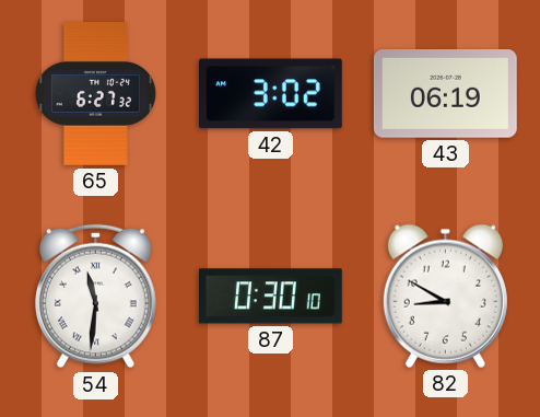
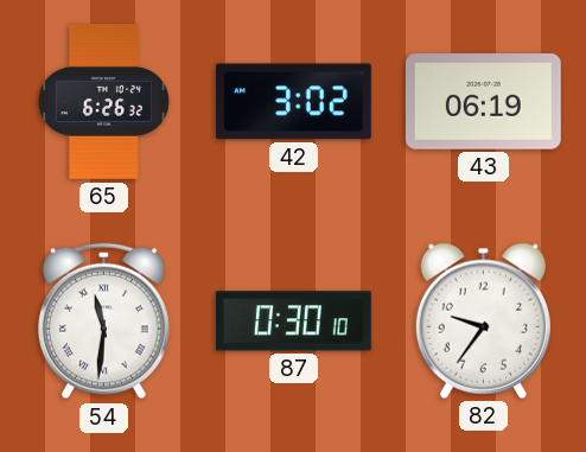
65: 6:27 -> 6:26 (103, 102)
82: 8:50 -> 9:36 (483, 320)
